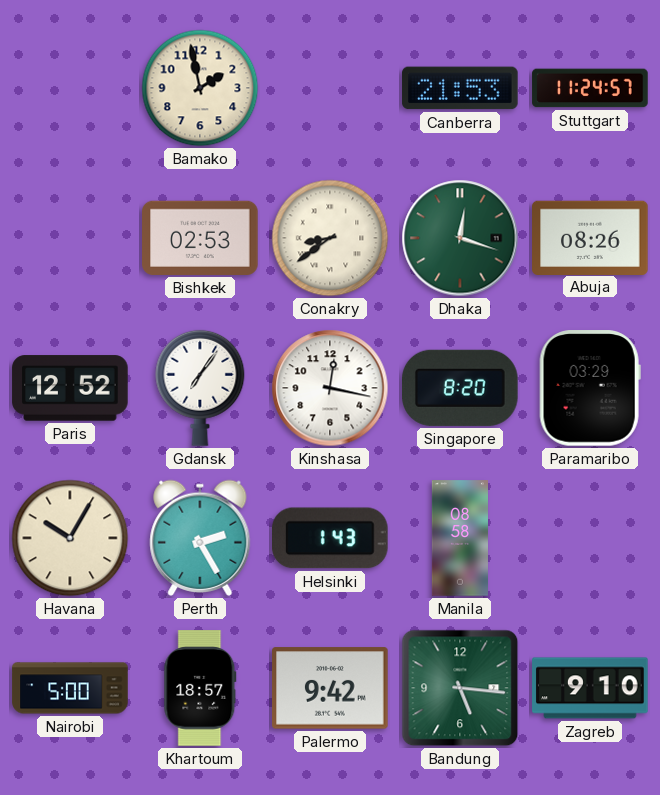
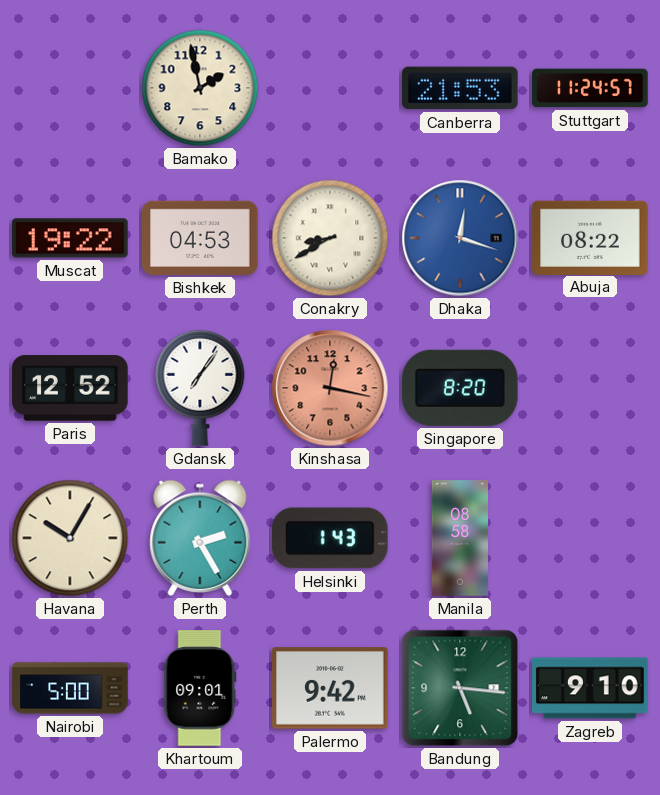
Muscat: none -> 19:22 (70, 238)
Bishkek: 02:53 -> 04:53 (200, 238)
Conakry: 8:39 -> 8:40 (330, 238)
Dhaka dial: green -> blue (460, 238)
Abuja: 08:26 -> 08:22 (590, 237)
Kinshasa dial: white -> salmon (330, 388)
Paramaribo: 03:29 -> none (590, 388)
Khartoum: 18:57 -> 09:01 (200, 688)
